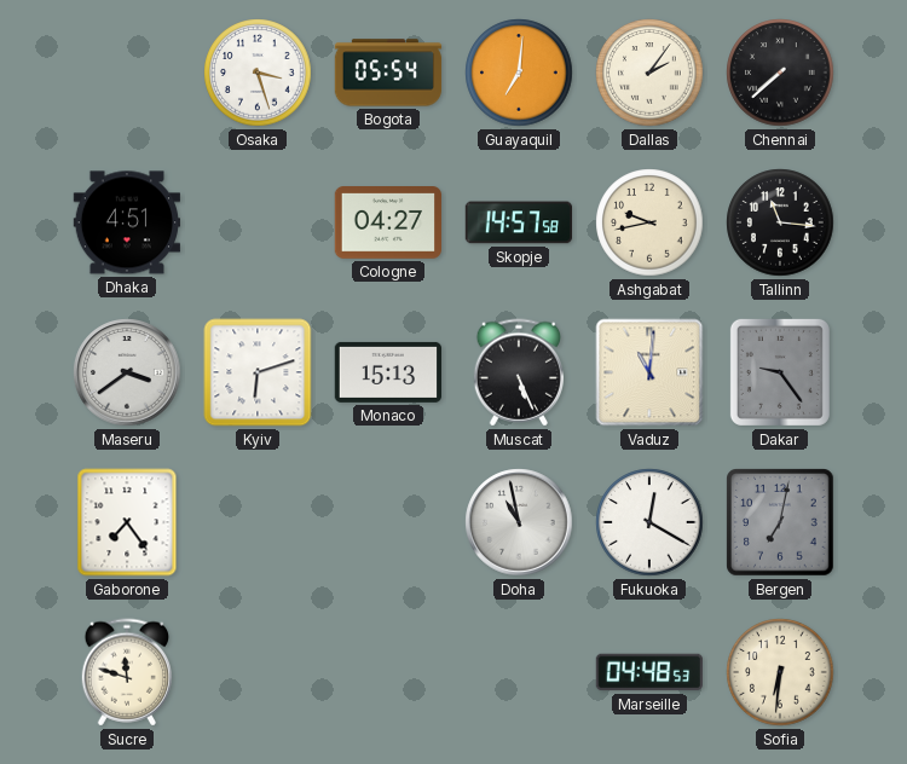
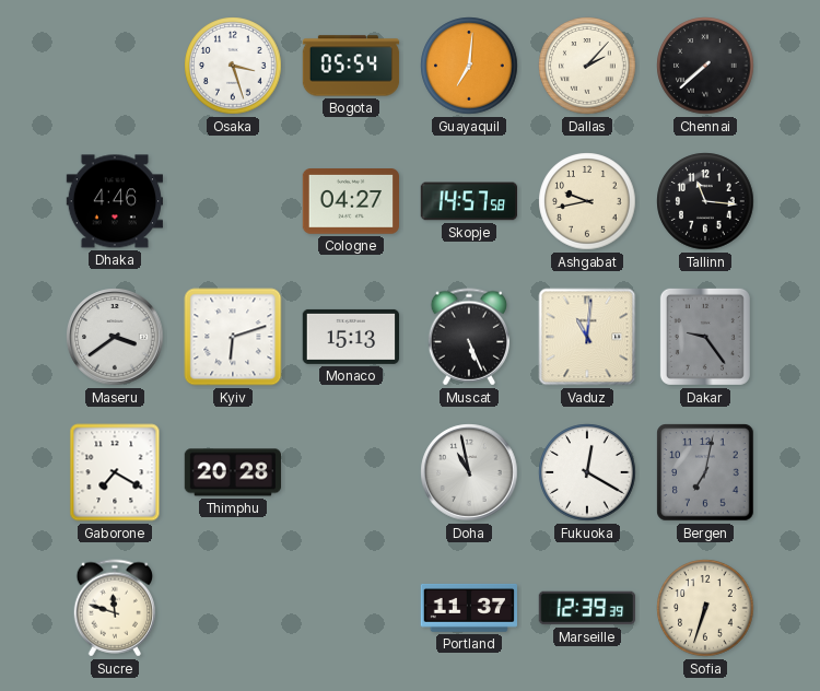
Dallas: 2:06 -> 2:07 (587, 66)
Dhaka: 4:51 -> 4:46 (114, 201)
Gaborone: 7:24 -> 7:20 (115, 472)
Thimphu: none -> 20:28 (232, 472)
Portland: none -> 11:37 (468, 608)
Marseille: 04:48 -> 12:39 (586, 608)
Sofia: 6:31 -> 6:33 (705, 608)
